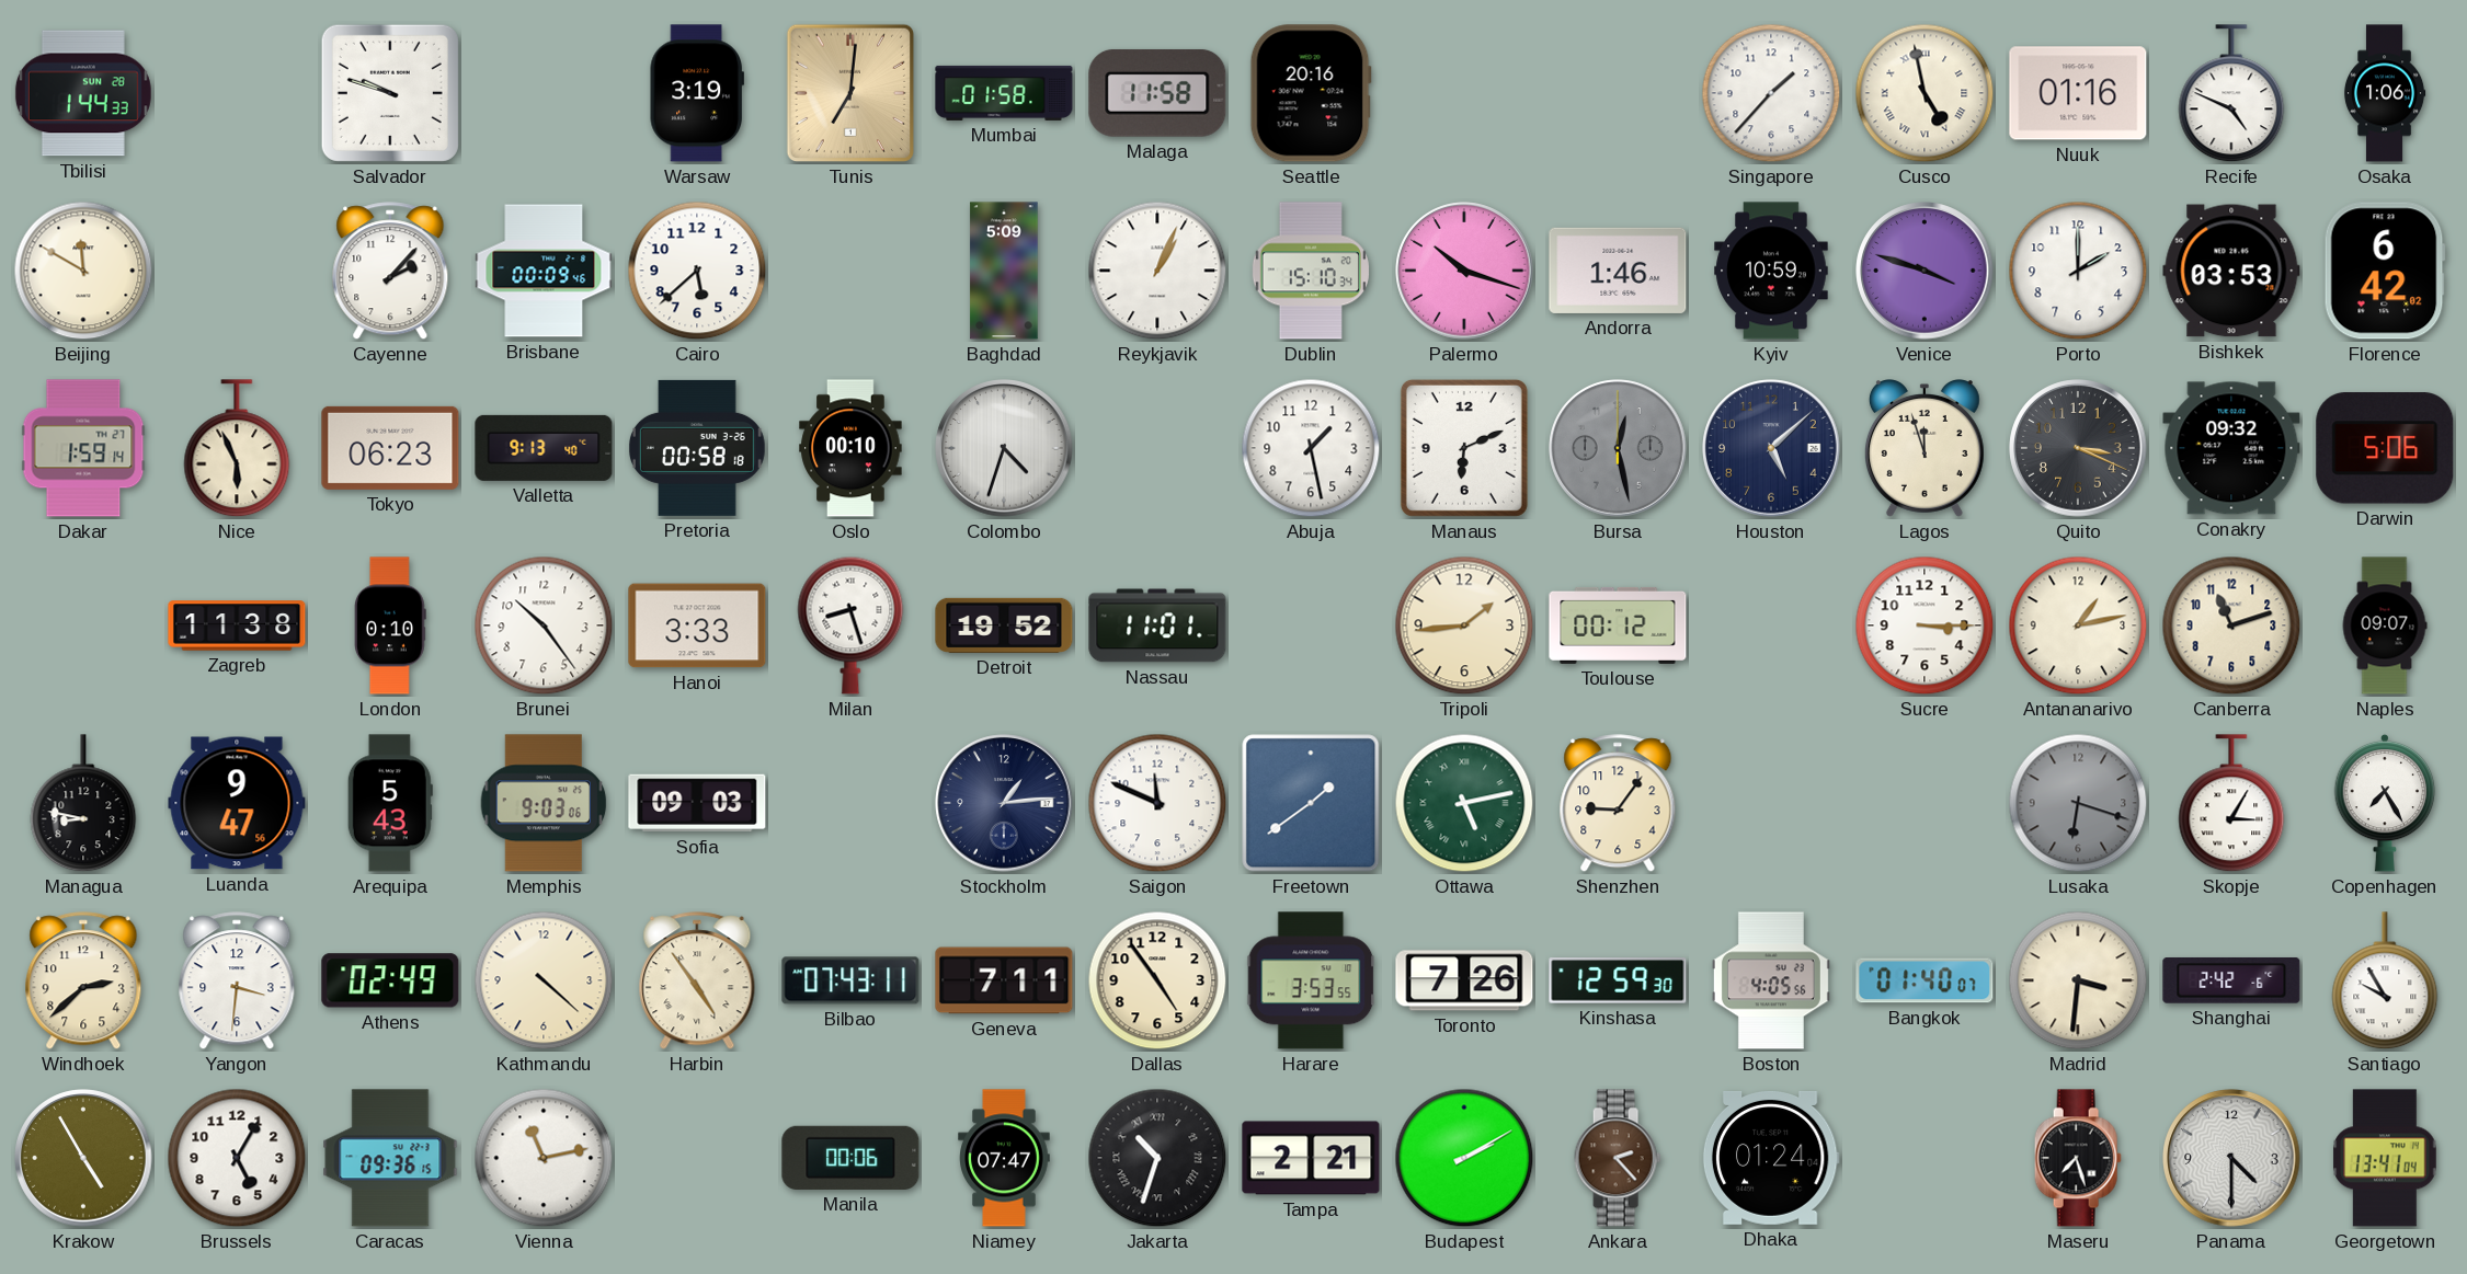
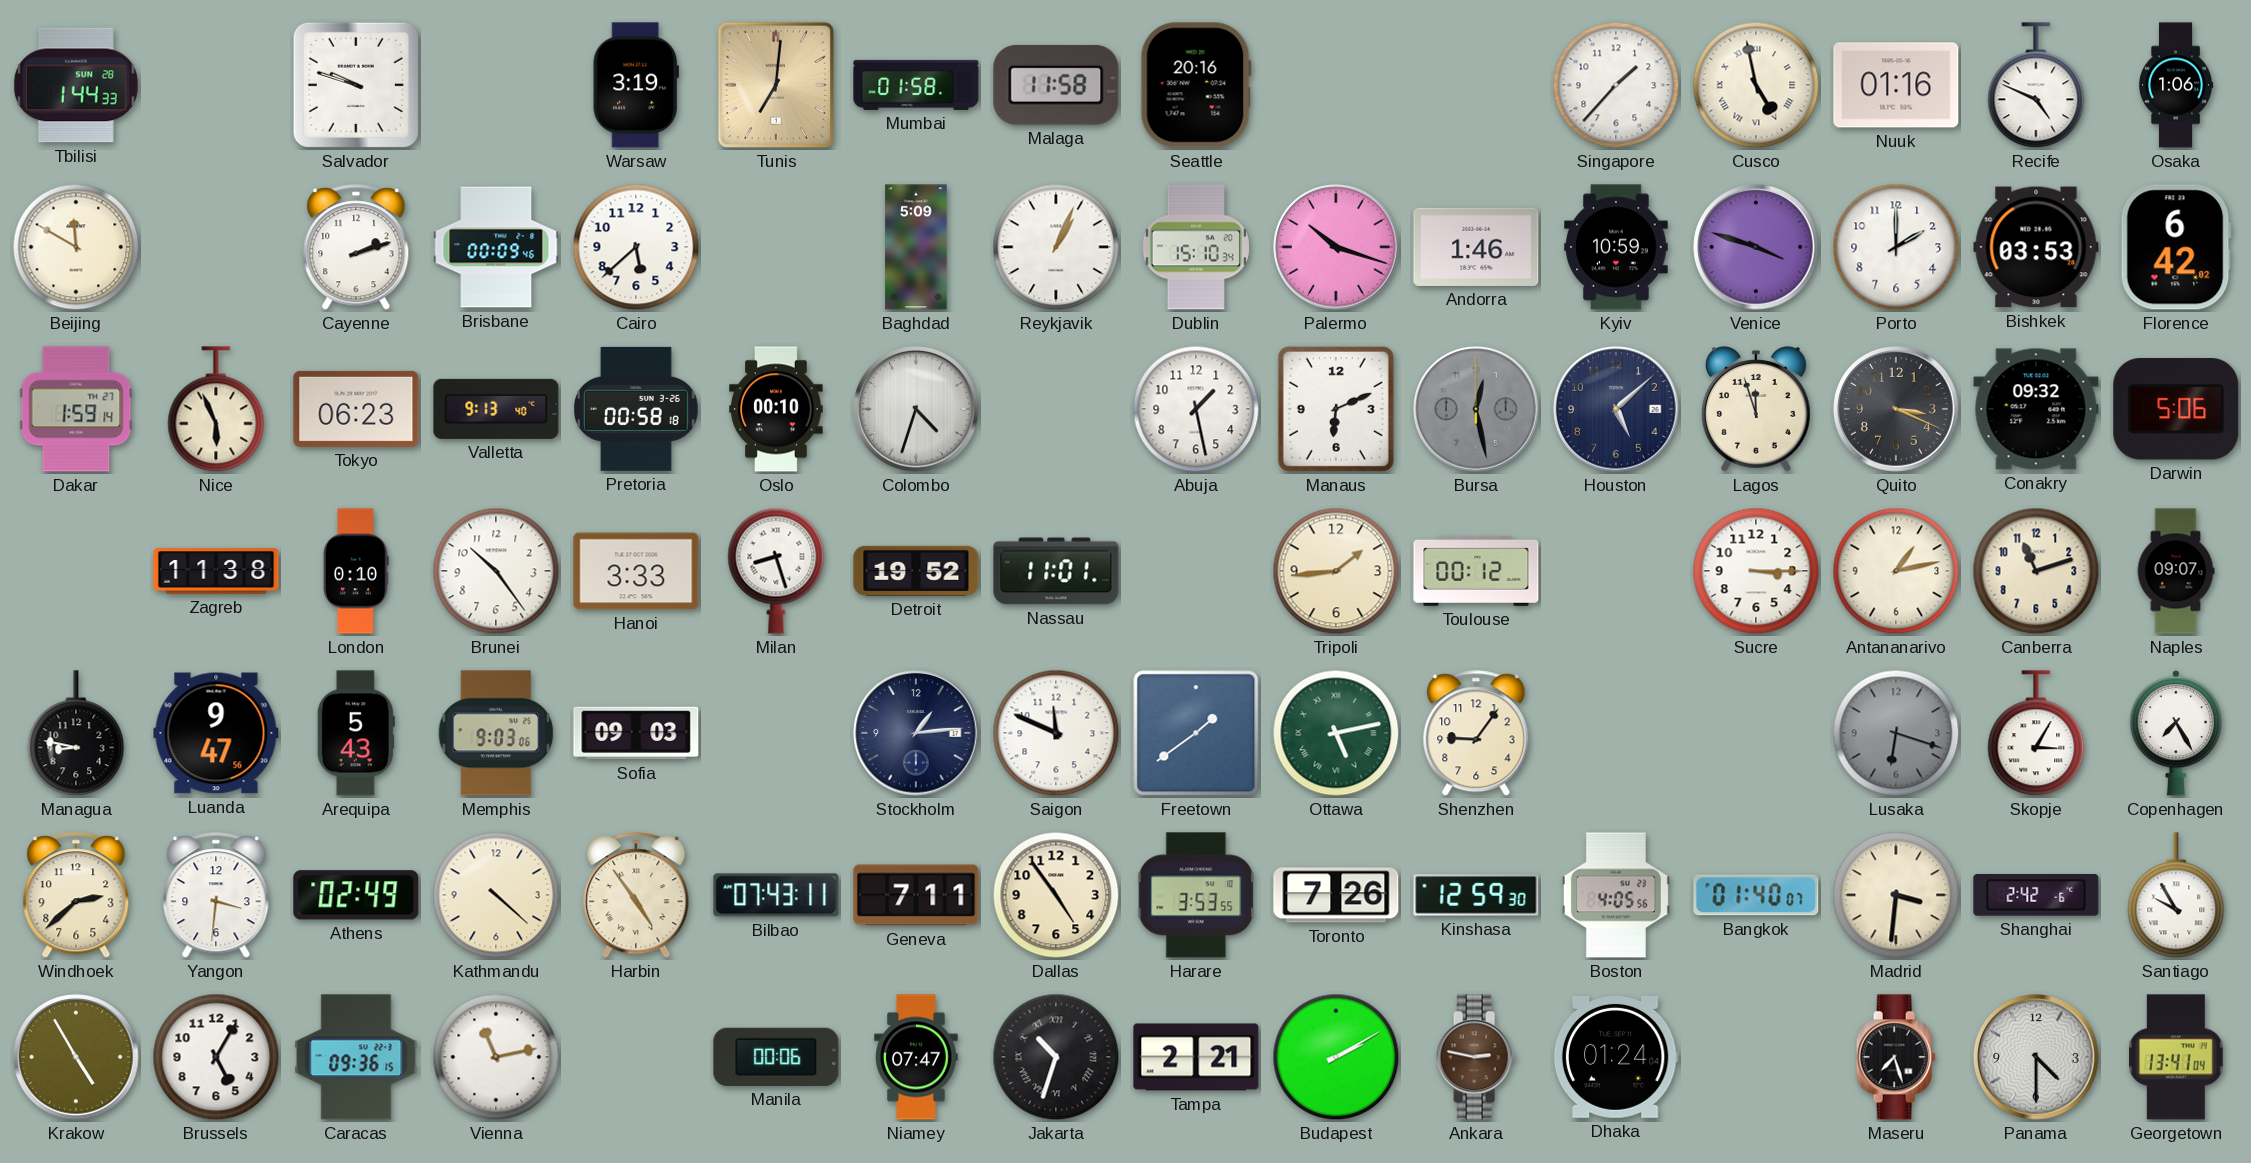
Cayenne: 2:07 -> 2:12 (356, 248)
Ankara: 2:23 -> 2:47 (1476, 1057)
